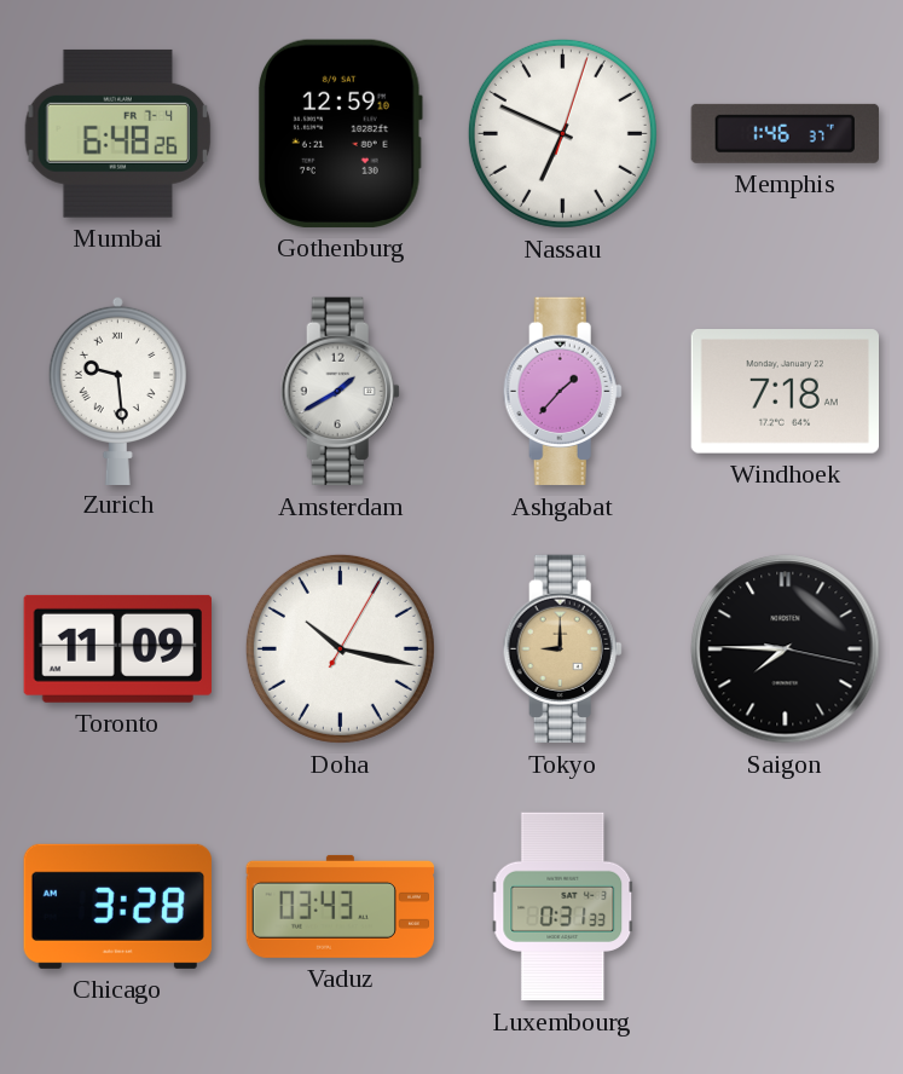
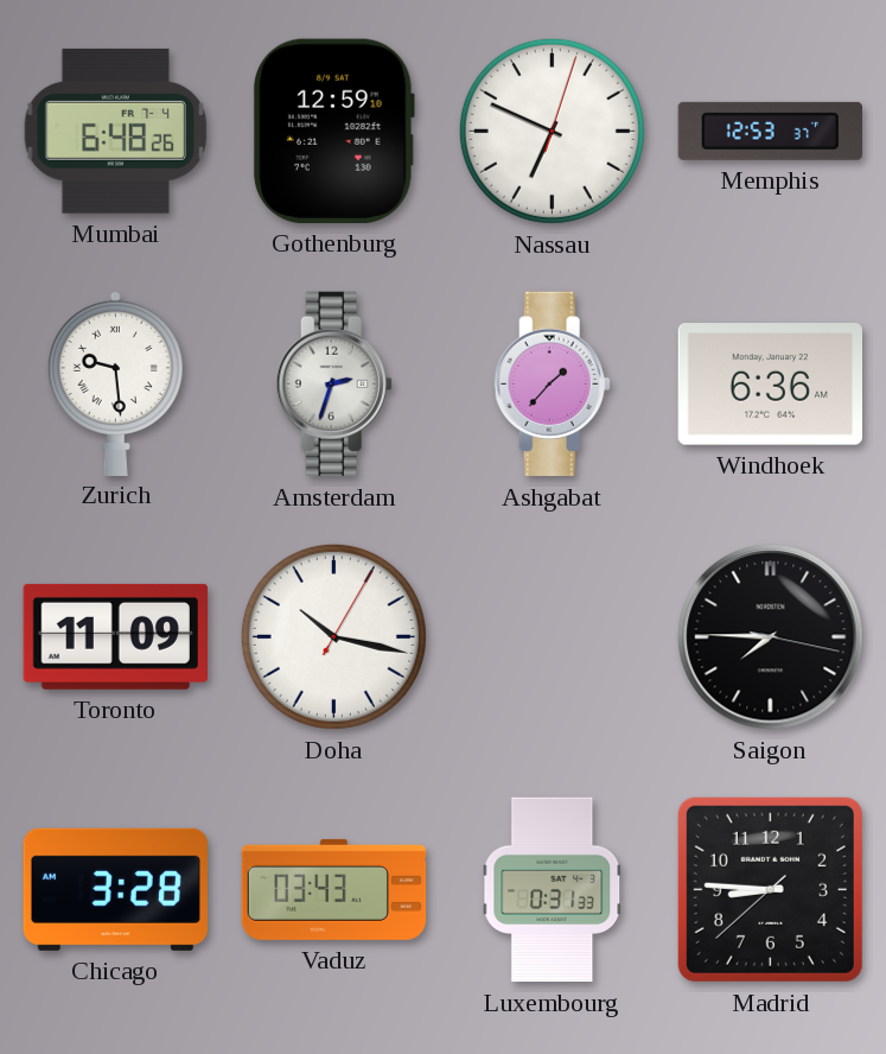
Memphis: 1:46 -> 12:53 (770, 131)
Amsterdam: 1:40 -> 2:33 (333, 385)
Windhoek: 7:18 -> 6:36 (770, 385)
Tokyo: 9:00 -> none (562, 649)
Madrid: none -> 8:45 (770, 889)
